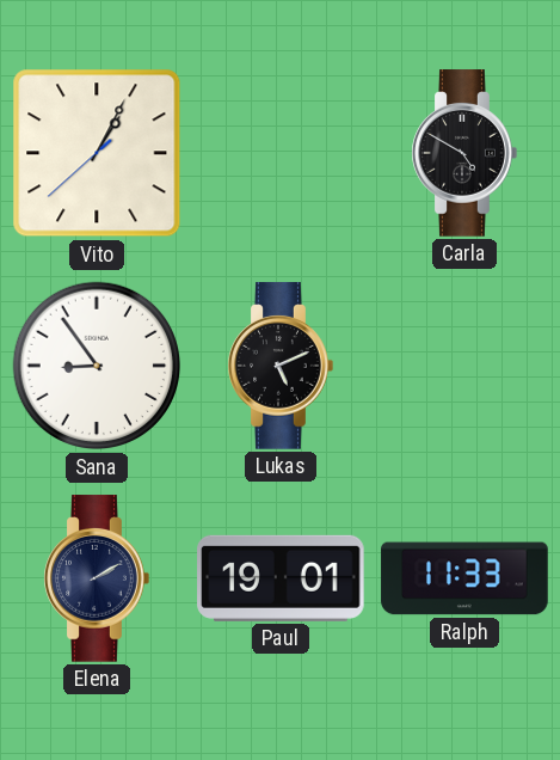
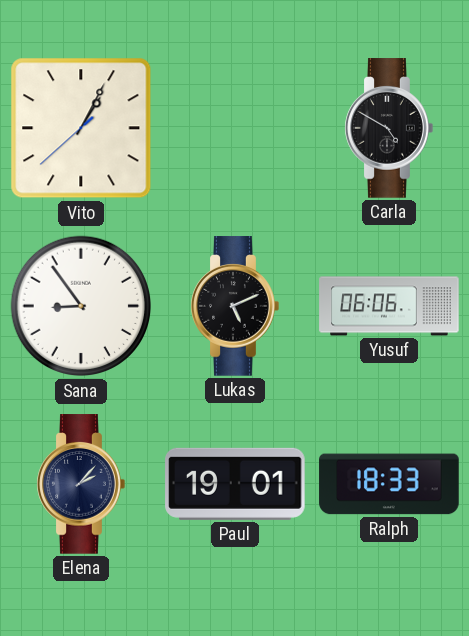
Yusuf: none -> 06:06 (389, 306)
Elena: 2:10 -> 2:07 (81, 484)
Ralph: 11:33 -> 18:33 (389, 484)
